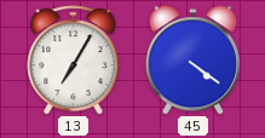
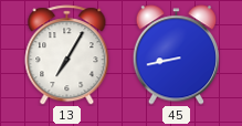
45: 4:21 -> 8:43 (176, 55)
